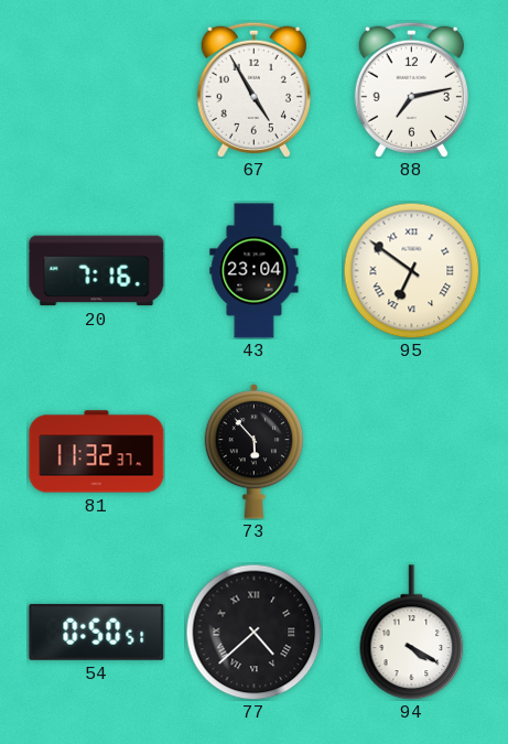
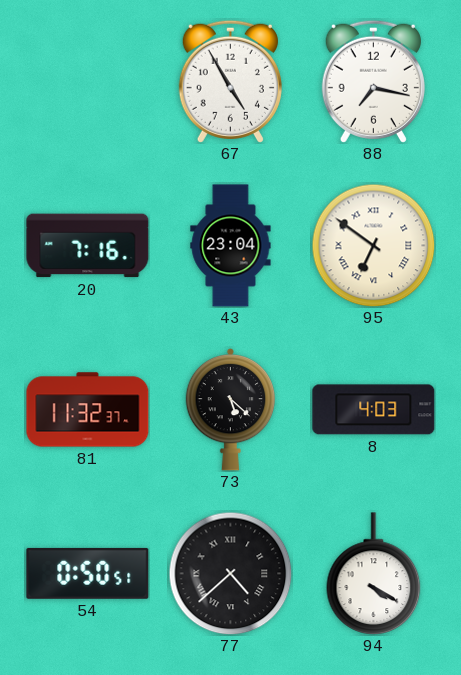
88: 7:13 -> 7:17 (373, 81)
73: 5:53 -> 5:22 (231, 409)
8: none -> 4:03 (374, 410)
